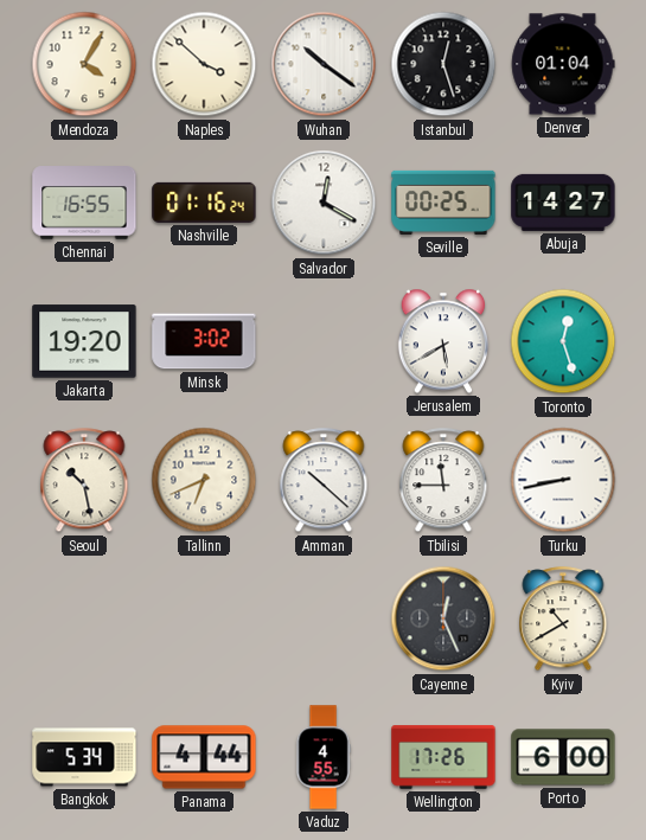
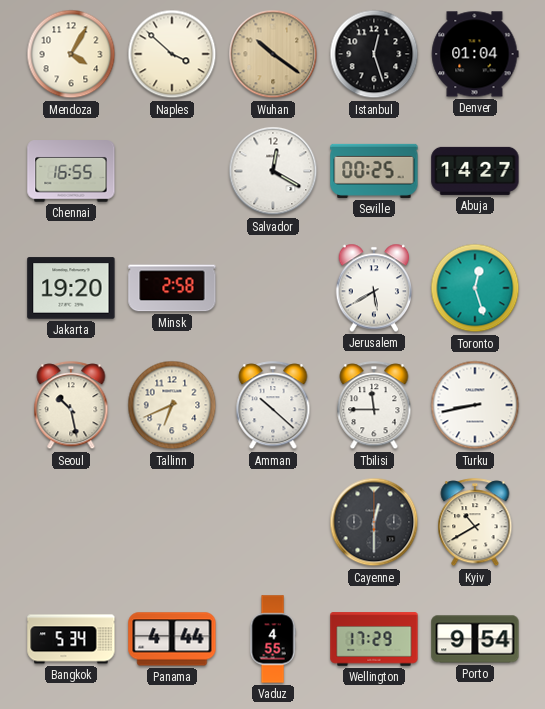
Wuhan dial: white -> champagne (273, 54)
Nashville: 01:16 -> none (204, 203)
Minsk: 3:02 -> 2:58 (172, 288)
Cayenne: 12:26 -> 12:30 (374, 522)
Wellington: 17:26 -> 17:29 (374, 639)
Porto: 6:00 -> 9:54 (475, 639)
